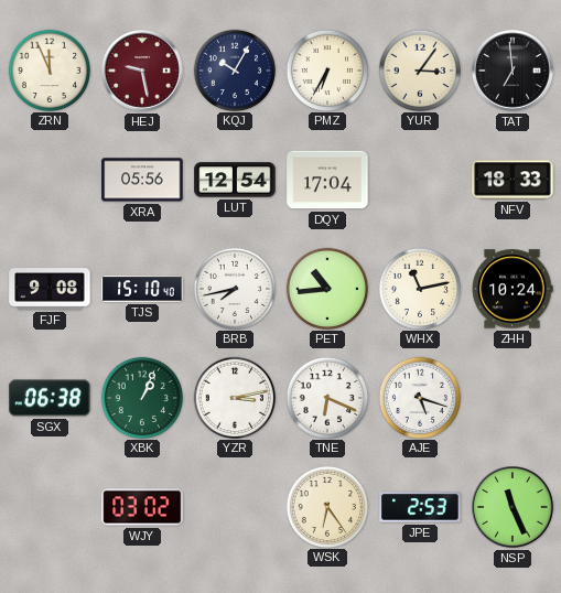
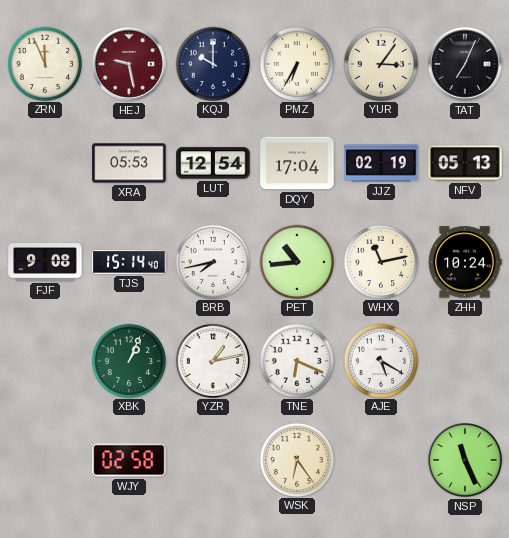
KQJ: 10:05 -> 10:00 (212, 63)
TAT: 6:59 -> 7:04 (466, 65)
XRA: 05:56 -> 05:53 (129, 163)
JJZ: none -> 02:19 (381, 163)
NFV: 18:33 -> 05:13 (465, 163)
TJS: 15:10 -> 15:14 (129, 262)
SGX: 06:38 -> none (50, 398)
YZR: 3:13 -> 1:13 (212, 360)
AJE: 5:18 -> 5:20 (380, 360)
WJY: 03:02 -> 02:58 (129, 460)
JPE: 2:53 -> none (420, 507)
